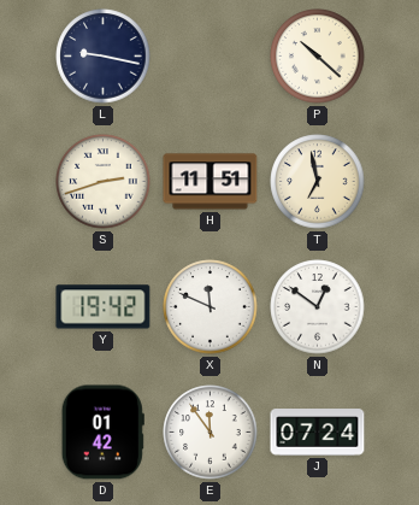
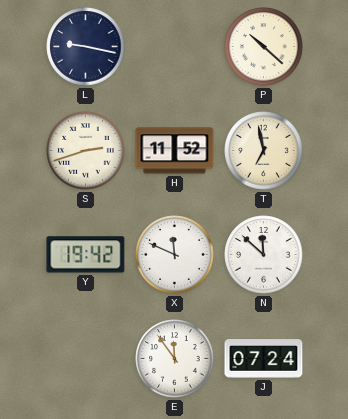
H: 11:51 -> 11:52 (175, 151)
N: 12:51 -> 11:52 (264, 255)
D: 01:42 -> none (102, 433)
